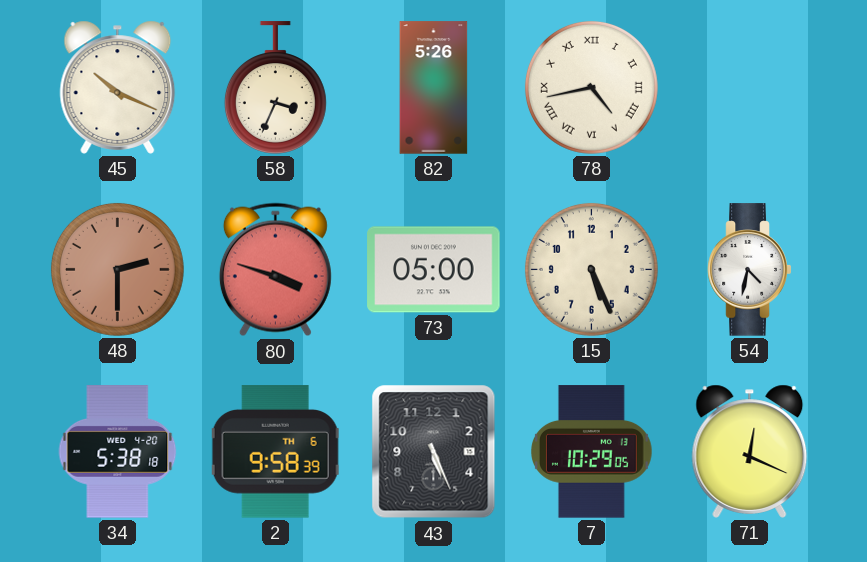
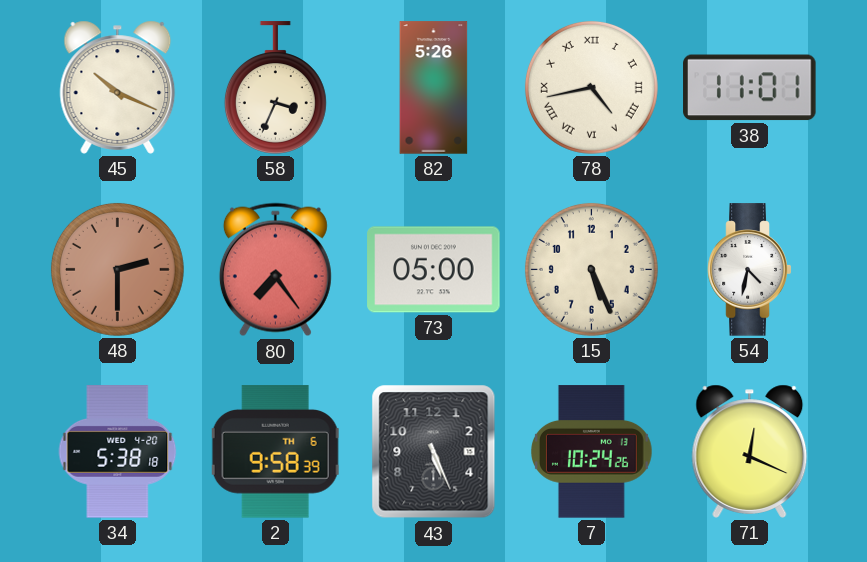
38: none -> 11:01 (750, 88)
80: 3:48 -> 7:24 (275, 270)
7: 10:29 -> 10:24 (592, 452)
